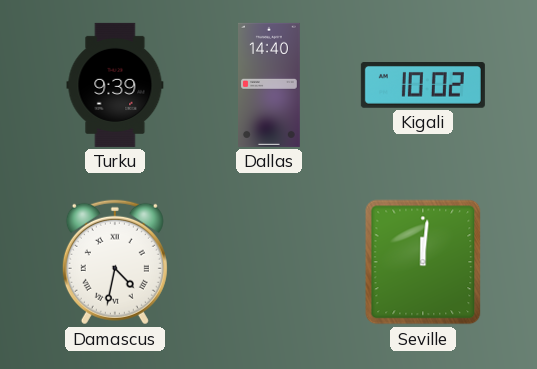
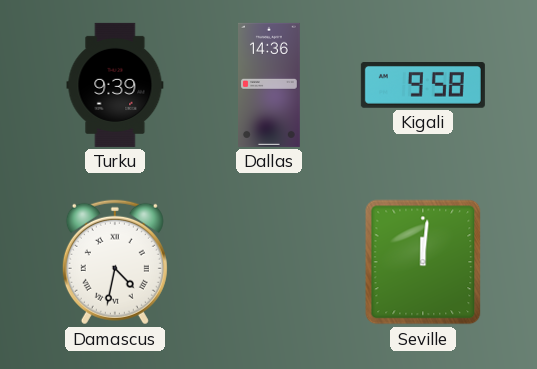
Dallas: 14:40 -> 14:36 (270, 85)
Kigali: 10:02 -> 9:58 (423, 86)
